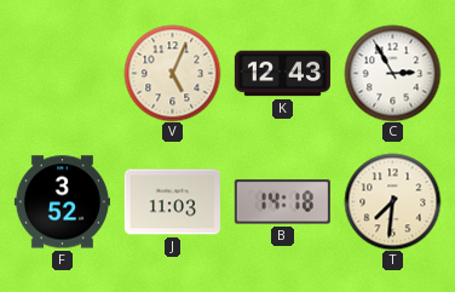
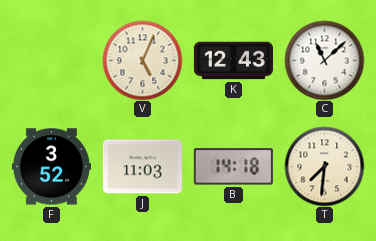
C: 2:55 -> 11:08 (324, 60)
